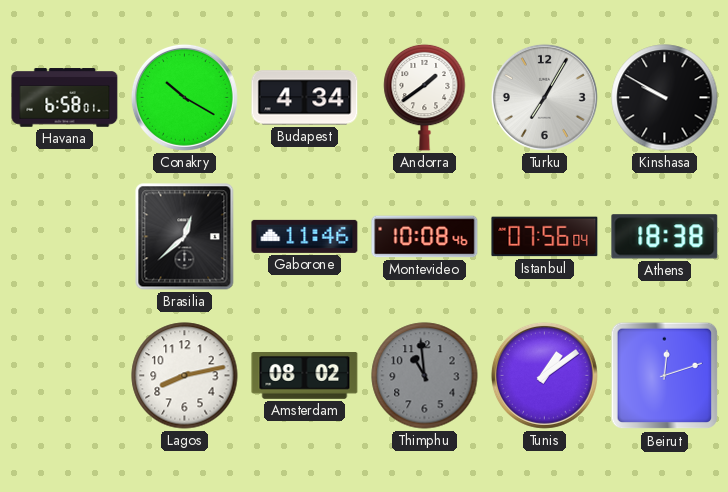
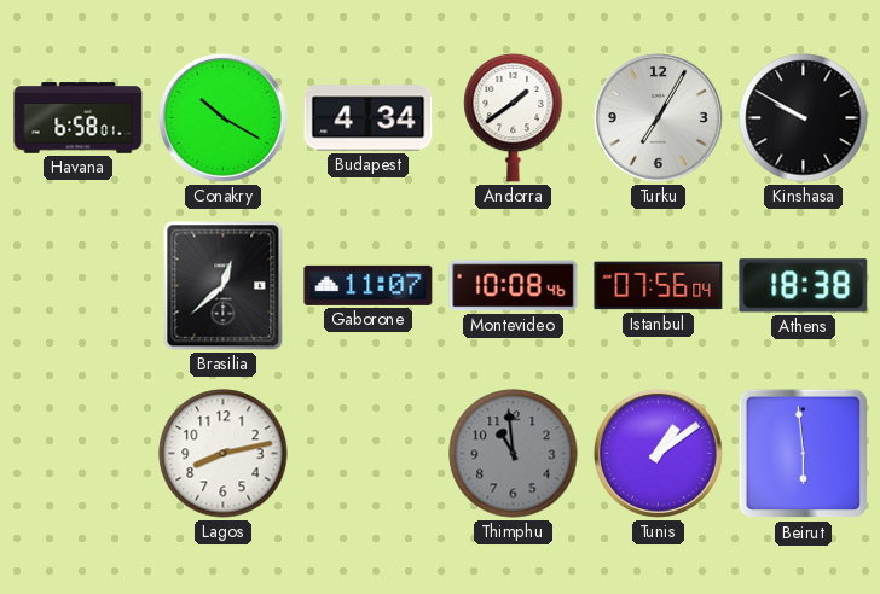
Gaborone: 11:46 -> 11:07 (369, 285)
Amsterdam: 08:02 -> none (305, 376)
Beirut: 12:12 -> 5:59 (804, 454)
